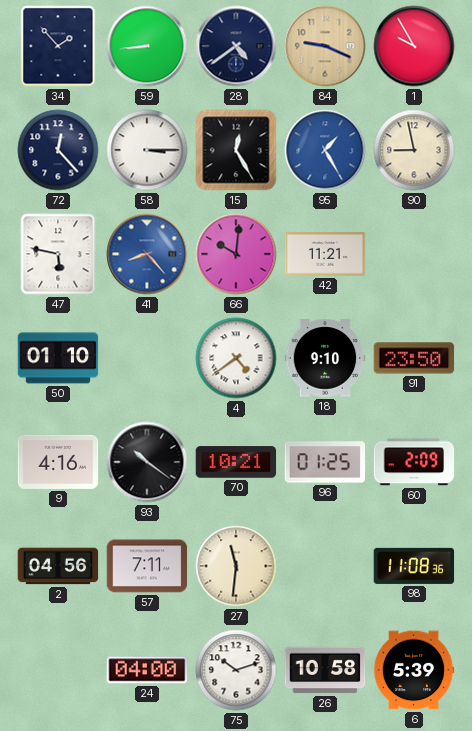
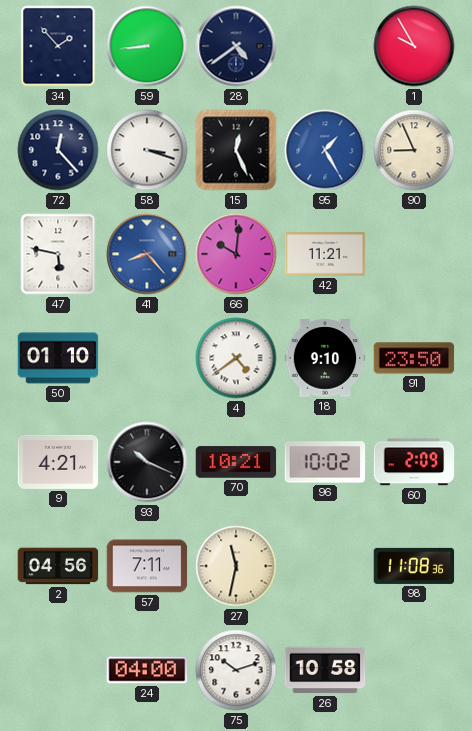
84: 9:19 -> none (325, 46)
58: 3:15 -> 3:18 (147, 150)
15: 12:25 -> 12:26 (236, 150)
90: 8:58 -> 8:56 (414, 150)
9: 4:16 -> 4:21 (58, 462)
93: 10:21 -> 10:19 (147, 462)
96: 01:25 -> 10:02 (325, 462)
27: 11:31 -> 11:32 (236, 566)
6: 5:39 -> none (414, 670)
